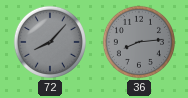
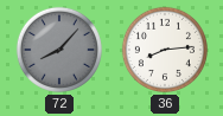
36 dial: grey -> white (165, 50)
